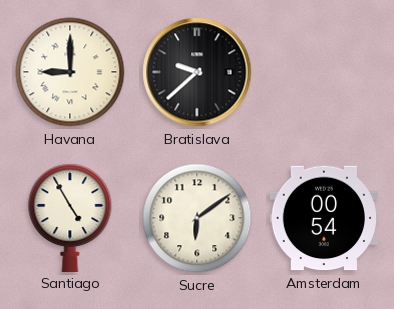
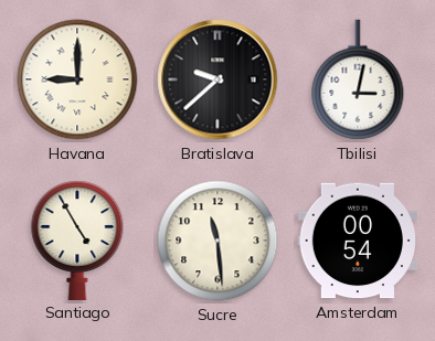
Tbilisi: none -> 3:02 (358, 79)
Sucre: 6:09 -> 11:29 (217, 241)
